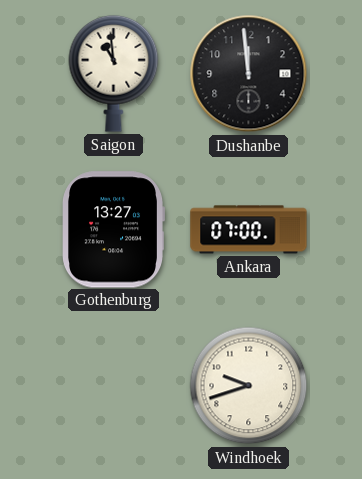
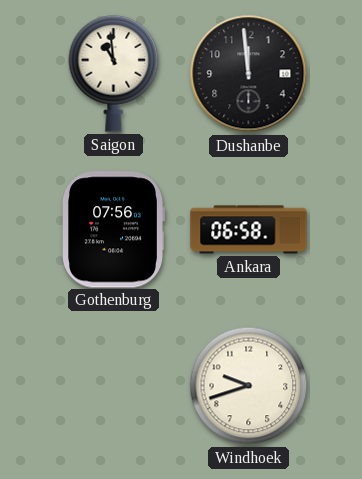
Gothenburg: 13:27 -> 07:56 (113, 230)
Ankara: 07:00 -> 06:58 (249, 230)
